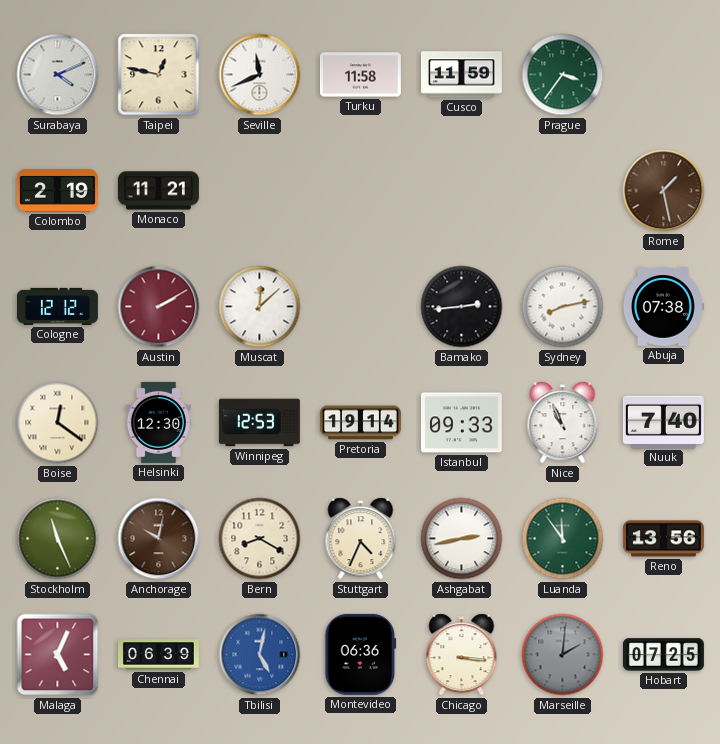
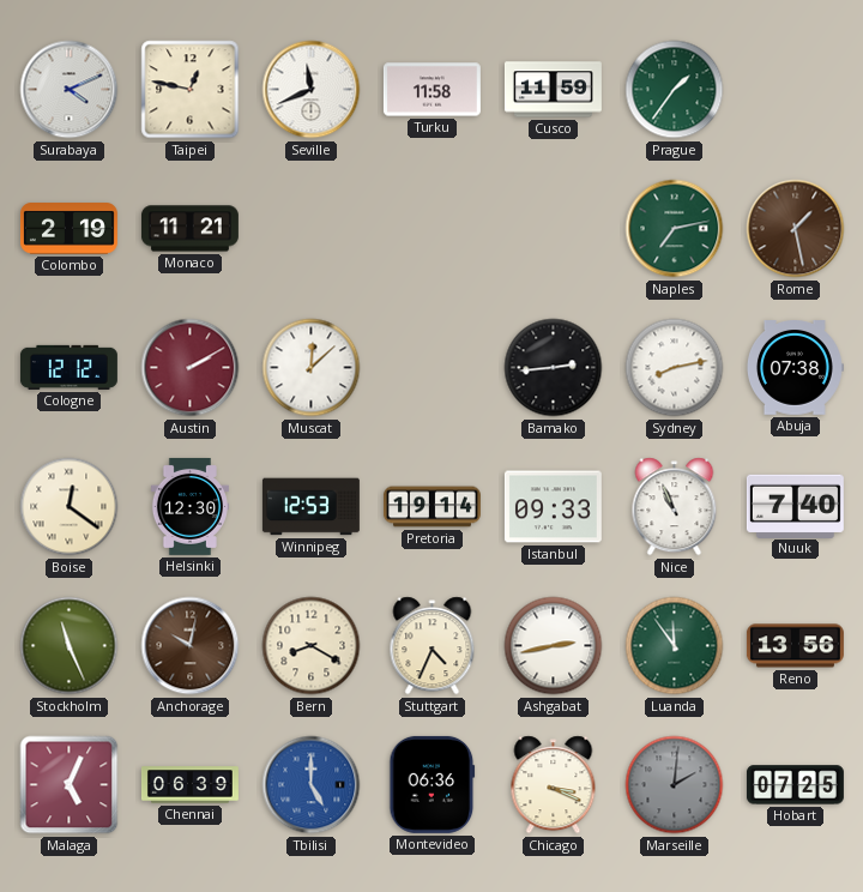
Prague: 3:36 -> 1:36 (675, 90)
Naples: none -> 7:13 (675, 229)
Tbilisi: 5:02 -> 5:00 (312, 785)
Chicago: 3:16 -> 3:19 (554, 785)
